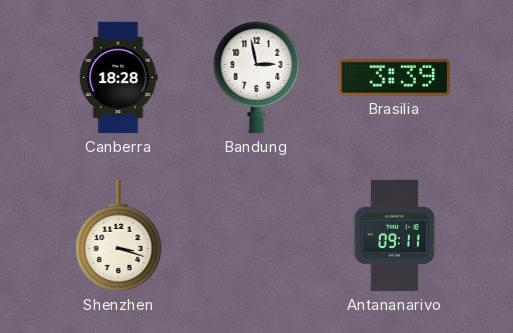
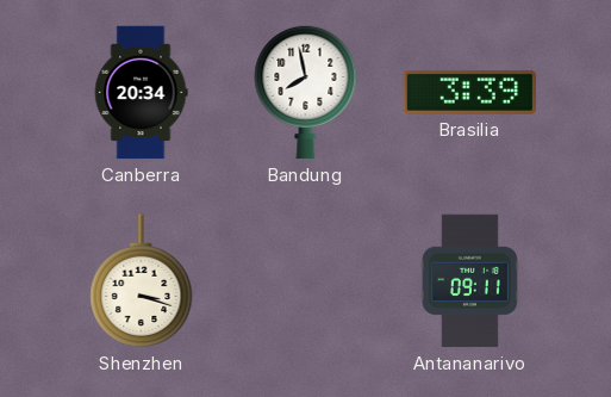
Canberra: 18:28 -> 20:34 (141, 93)
Bandung: 2:58 -> 7:58 (306, 92)
